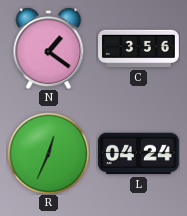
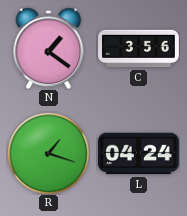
R: 12:34 -> 1:18 (48, 153)
